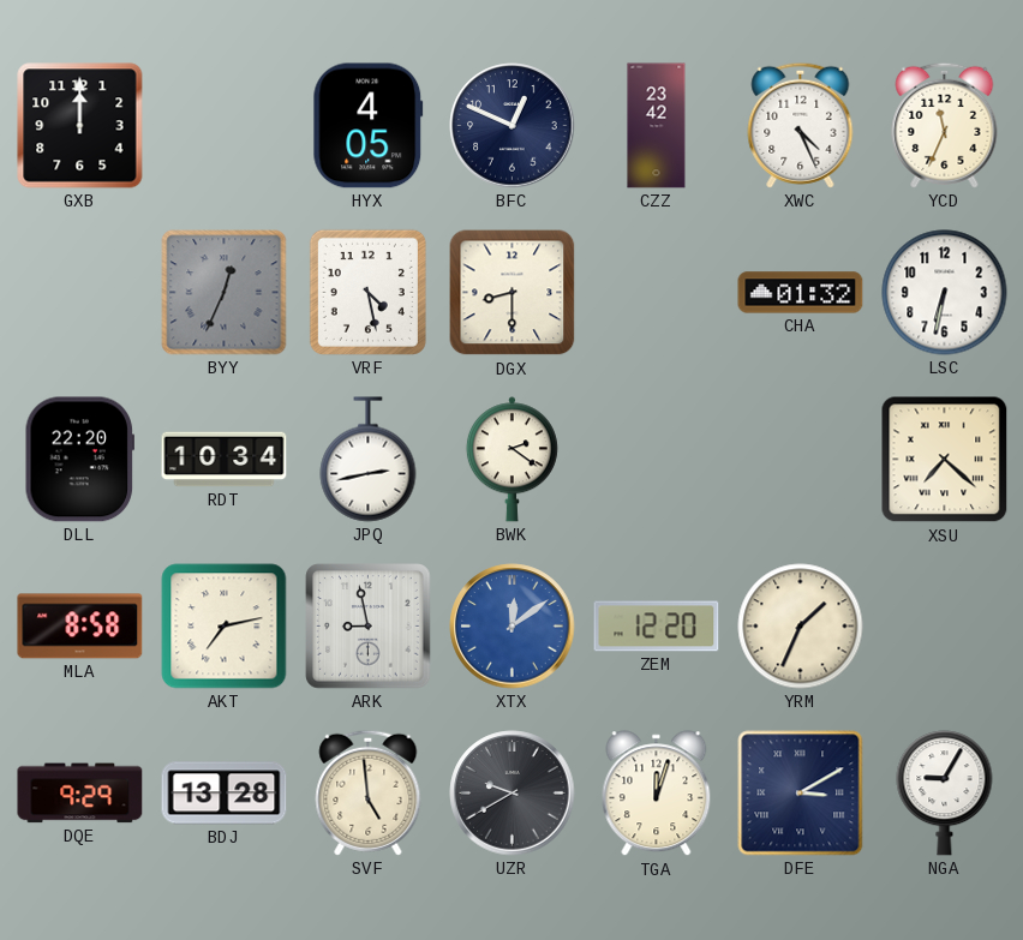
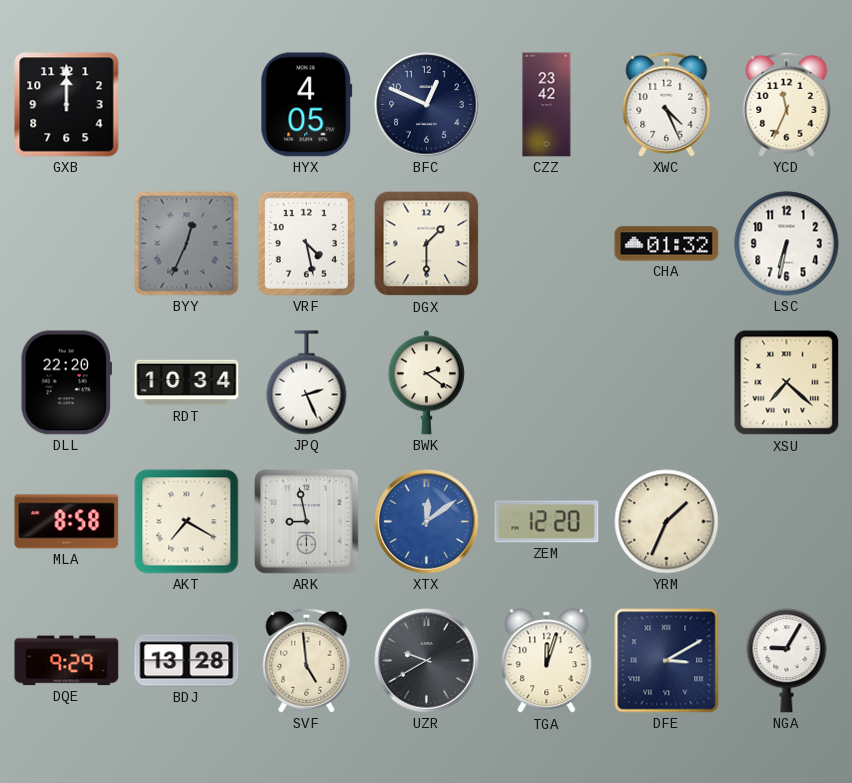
DGX: 8:30 -> 1:30 (427, 244)
JPQ: 2:43 -> 2:26 (307, 383)
AKT: 7:13 -> 7:20 (187, 522)
